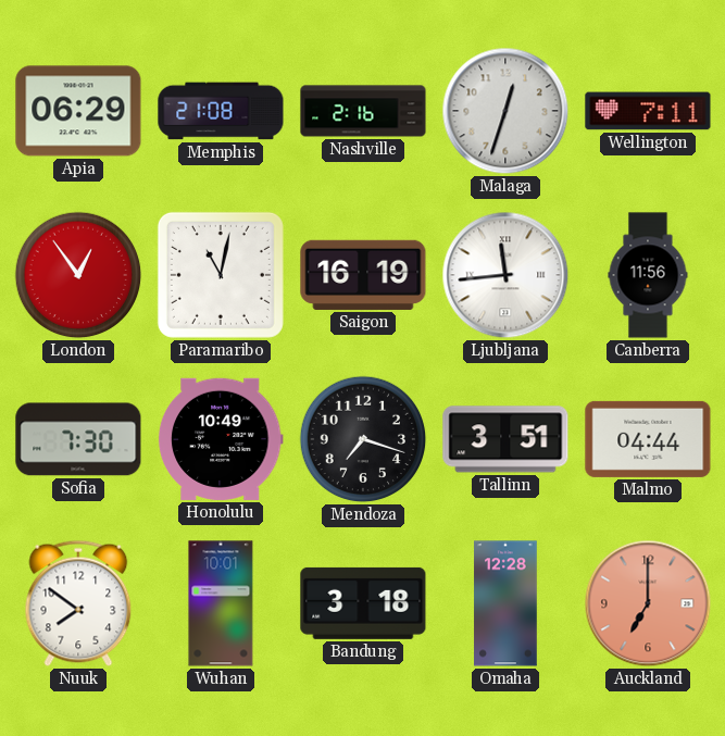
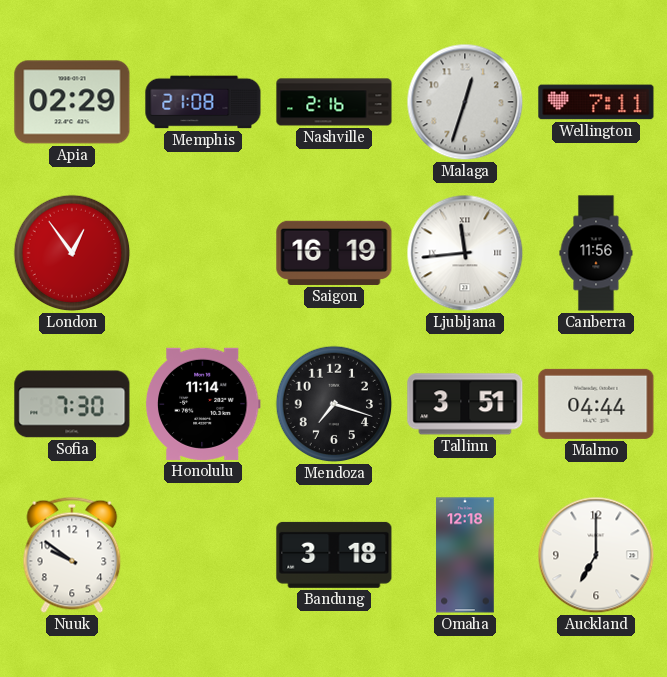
Apia: 06:29 -> 02:29 (72, 102)
Paramaribo: 11:02 -> none (221, 275)
Honolulu: 10:49 -> 11:14 (203, 404)
Nuuk: 7:51 -> 9:51 (72, 555)
Wuhan: 10:01 -> none (221, 603)
Omaha: 12:28 -> 12:18 (465, 555)
Auckland dial: salmon -> white (596, 555)
